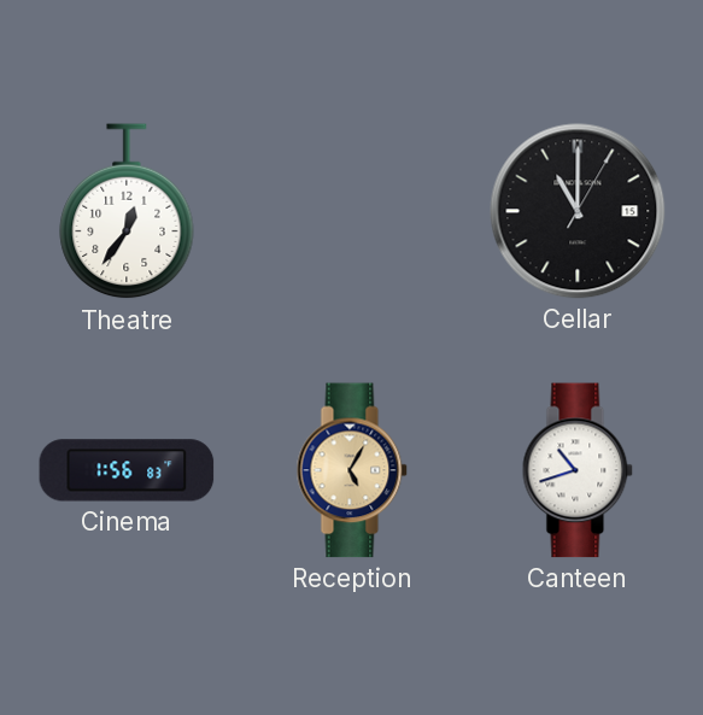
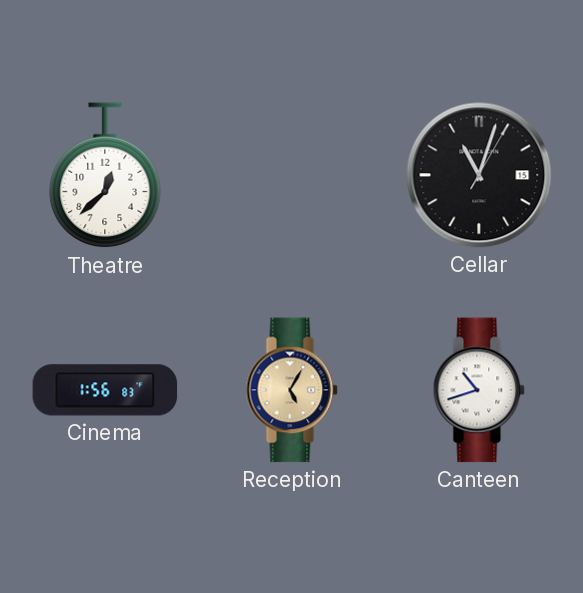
Theatre: 12:36 -> 12:38 (105, 176)
Cellar: 11:00 -> 11:03 (479, 175)
